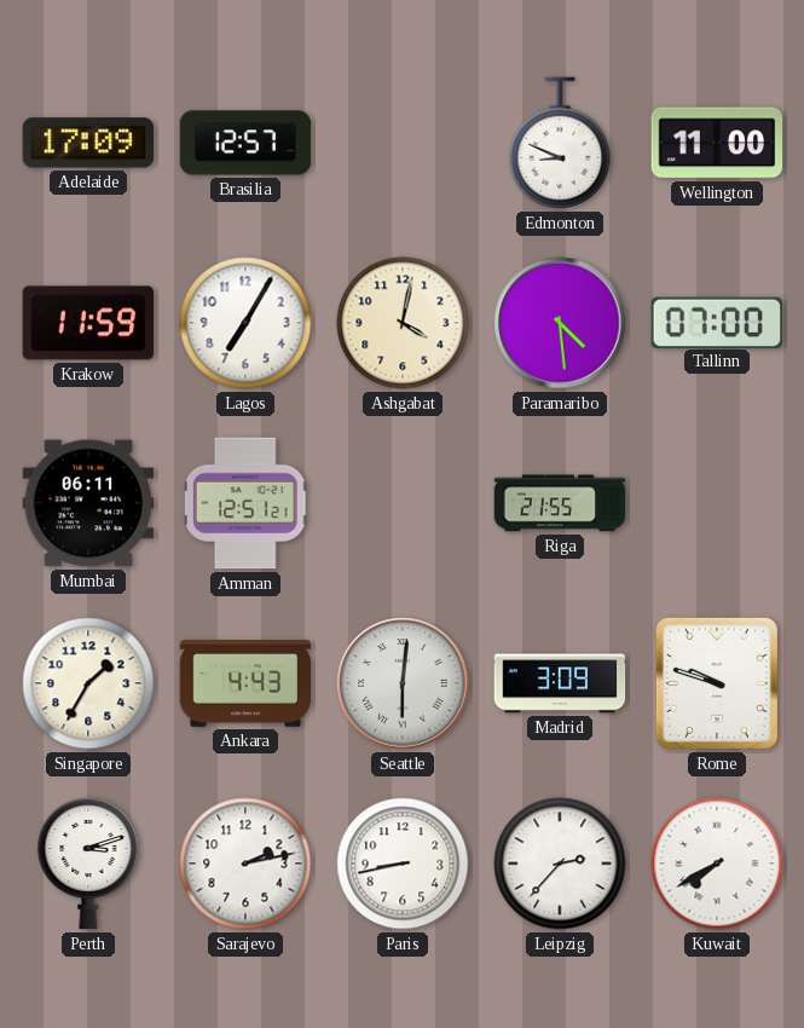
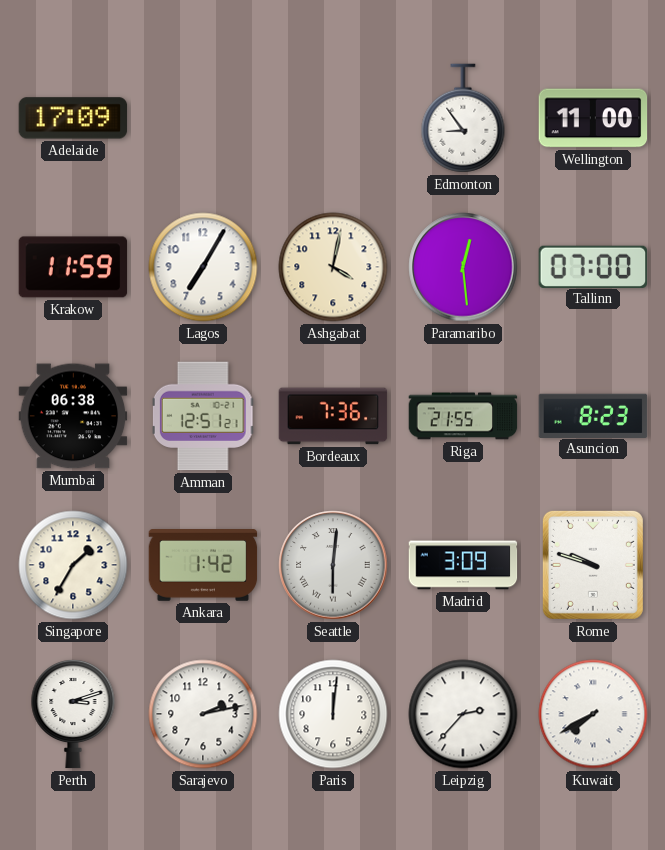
Brasilia: 12:57 -> none (245, 143)
Edmonton: 8:49 -> 8:54 (463, 118)
Paramaribo: 4:29 -> 12:29 (463, 267)
Mumbai: 06:11 -> 06:38 (73, 416)
Bordeaux: none -> 7:36 (333, 416)
Asuncion: none -> 8:23 (593, 415)
Ankara: 4:43 -> 1:42 (203, 566)
Paris: 8:43 -> 12:01 (333, 714)
